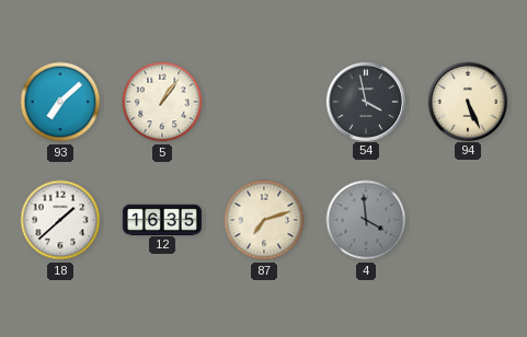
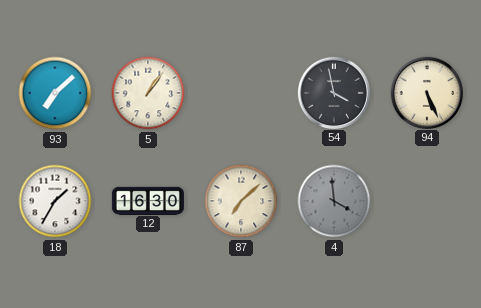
18: 1:38 -> 1:35 (55, 201)
12: 16:35 -> 16:30 (148, 200)
87: 7:12 -> 7:08 (241, 201)
